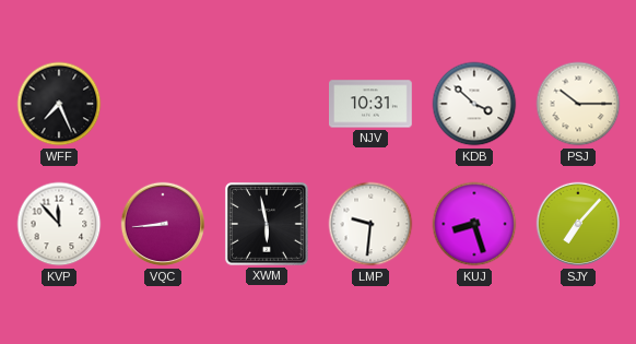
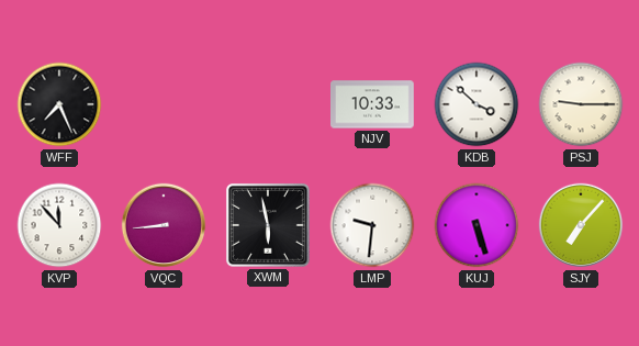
NJV: 10:31 -> 10:33 (373, 104)
PSJ: 10:15 -> 9:15 (581, 104)
KUJ: 8:27 -> 5:27 (477, 225)
